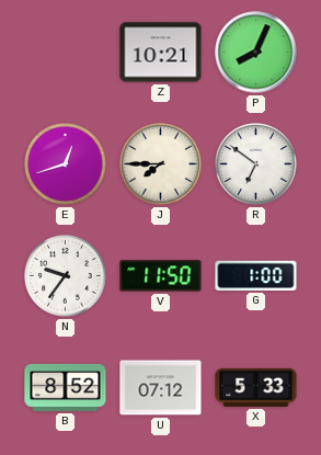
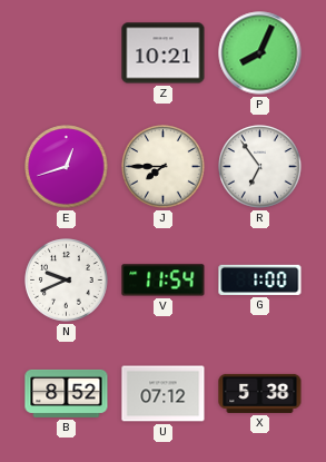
R: 6:51 -> 6:54 (260, 167)
N: 9:36 -> 9:41 (67, 281)
V: 11:50 -> 11:54 (164, 281)
X: 5:33 -> 5:38 (260, 393)
